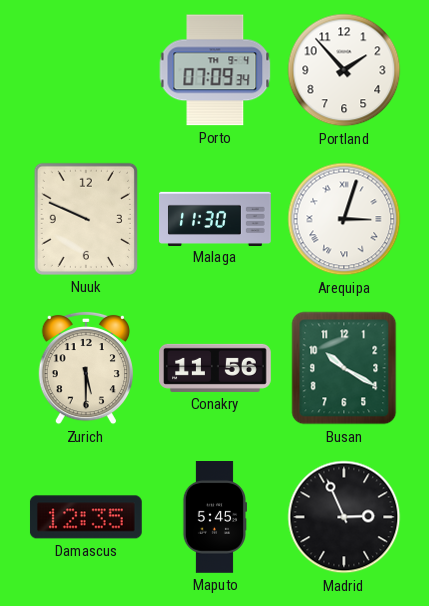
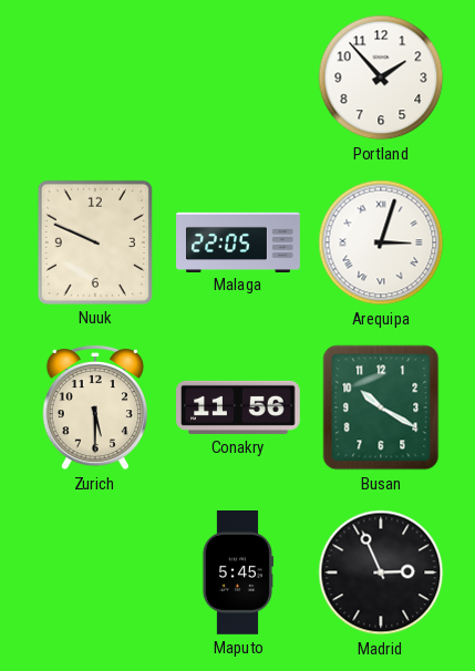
Porto: 07:09 -> none (215, 70)
Malaga: 11:30 -> 22:05 (238, 241)
Damascus: 12:35 -> none (86, 517)
